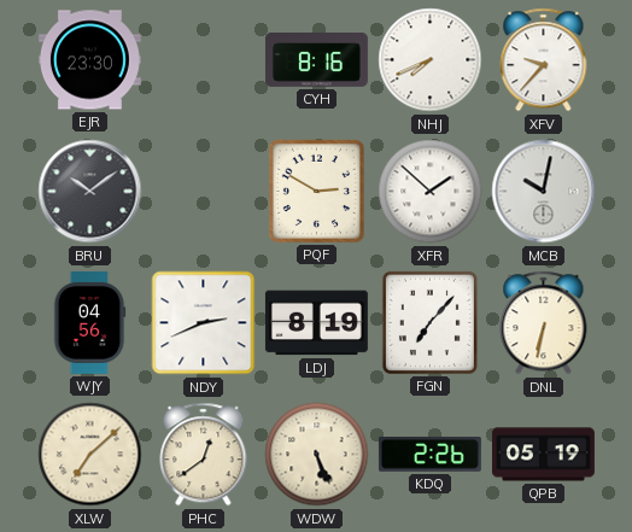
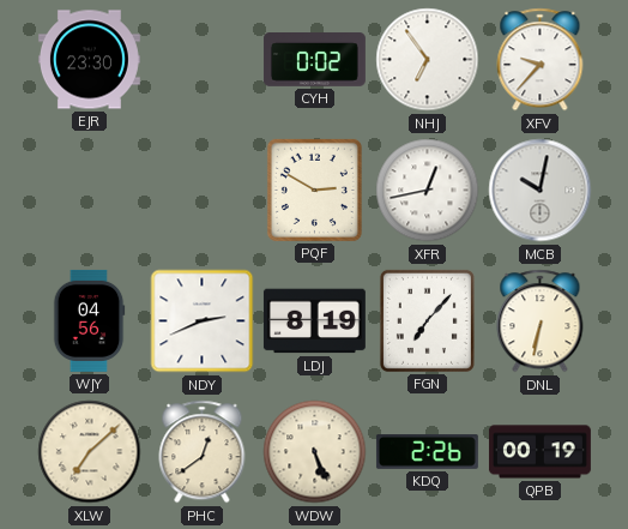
CYH: 8:16 -> 0:02 (314, 60)
NHJ: 7:41 -> 6:54 (428, 60)
BRU: 10:09 -> none (90, 192)
XFR: 1:52 -> 12:43 (428, 191)
QPB: 05:19 -> 00:19 (539, 452)
